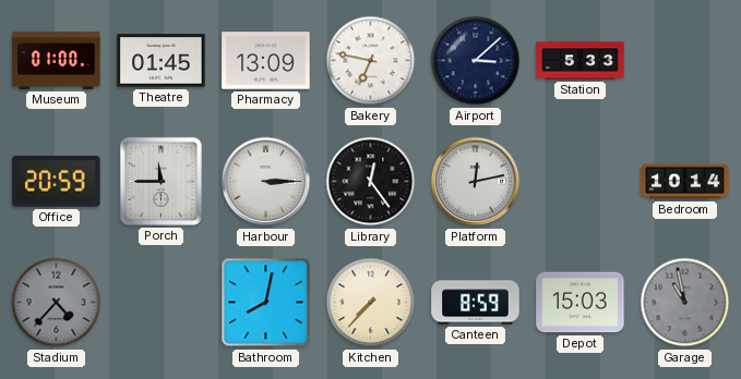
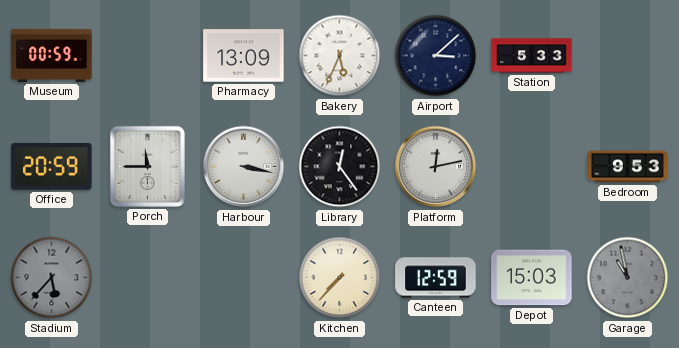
Museum: 01:00 -> 00:59 (52, 55)
Theatre: 01:45 -> none (162, 61)
Bakery: 6:47 -> 5:34 (340, 56)
Harbour: 3:15 -> 3:17 (244, 167)
Bedroom: 10:14 -> 9:53 (628, 167)
Stadium: 4:37 -> 5:37 (52, 278)
Bathroom: 8:02 -> none (266, 303)
Canteen: 8:59 -> 12:59 (436, 278)
